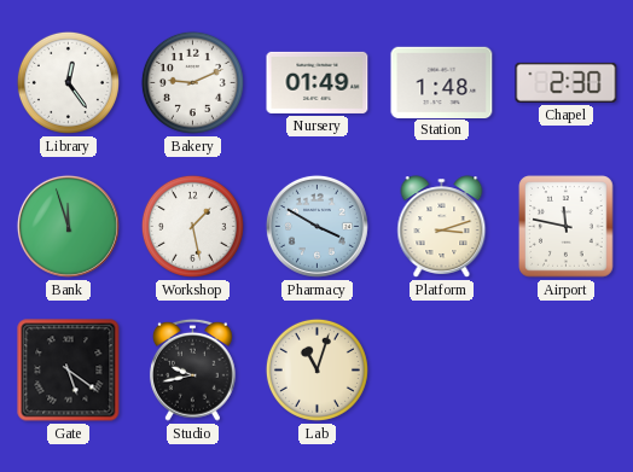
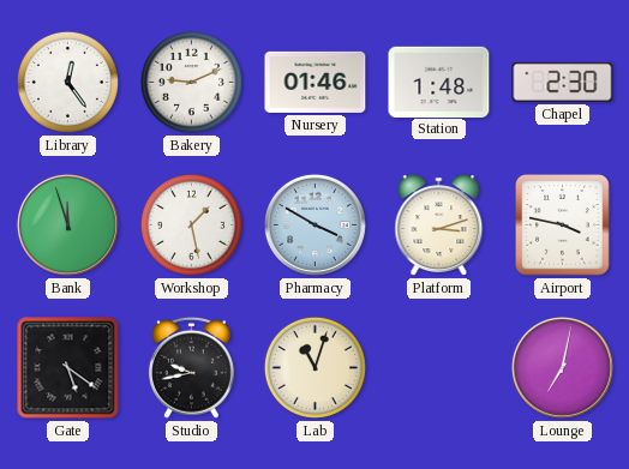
Nursery: 01:49 -> 01:46 (316, 82)
Airport: 11:47 -> 3:47 (563, 226)
Lounge: none -> 7:02 (562, 367)
